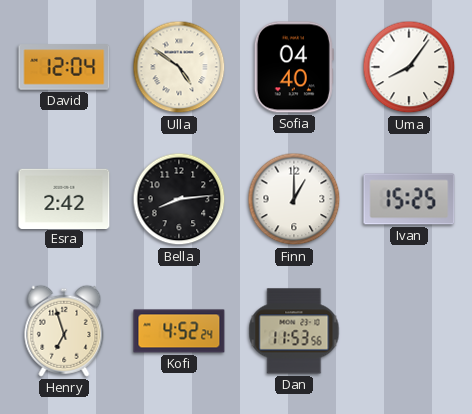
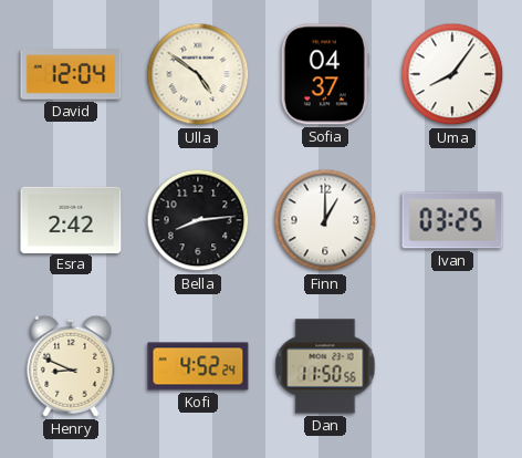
Sofia: 04:40 -> 04:37 (325, 74)
Ivan: 15:25 -> 03:25 (452, 220)
Henry: 6:57 -> 8:49 (71, 366)
Dan: 11:53 -> 11:50 (325, 366)
